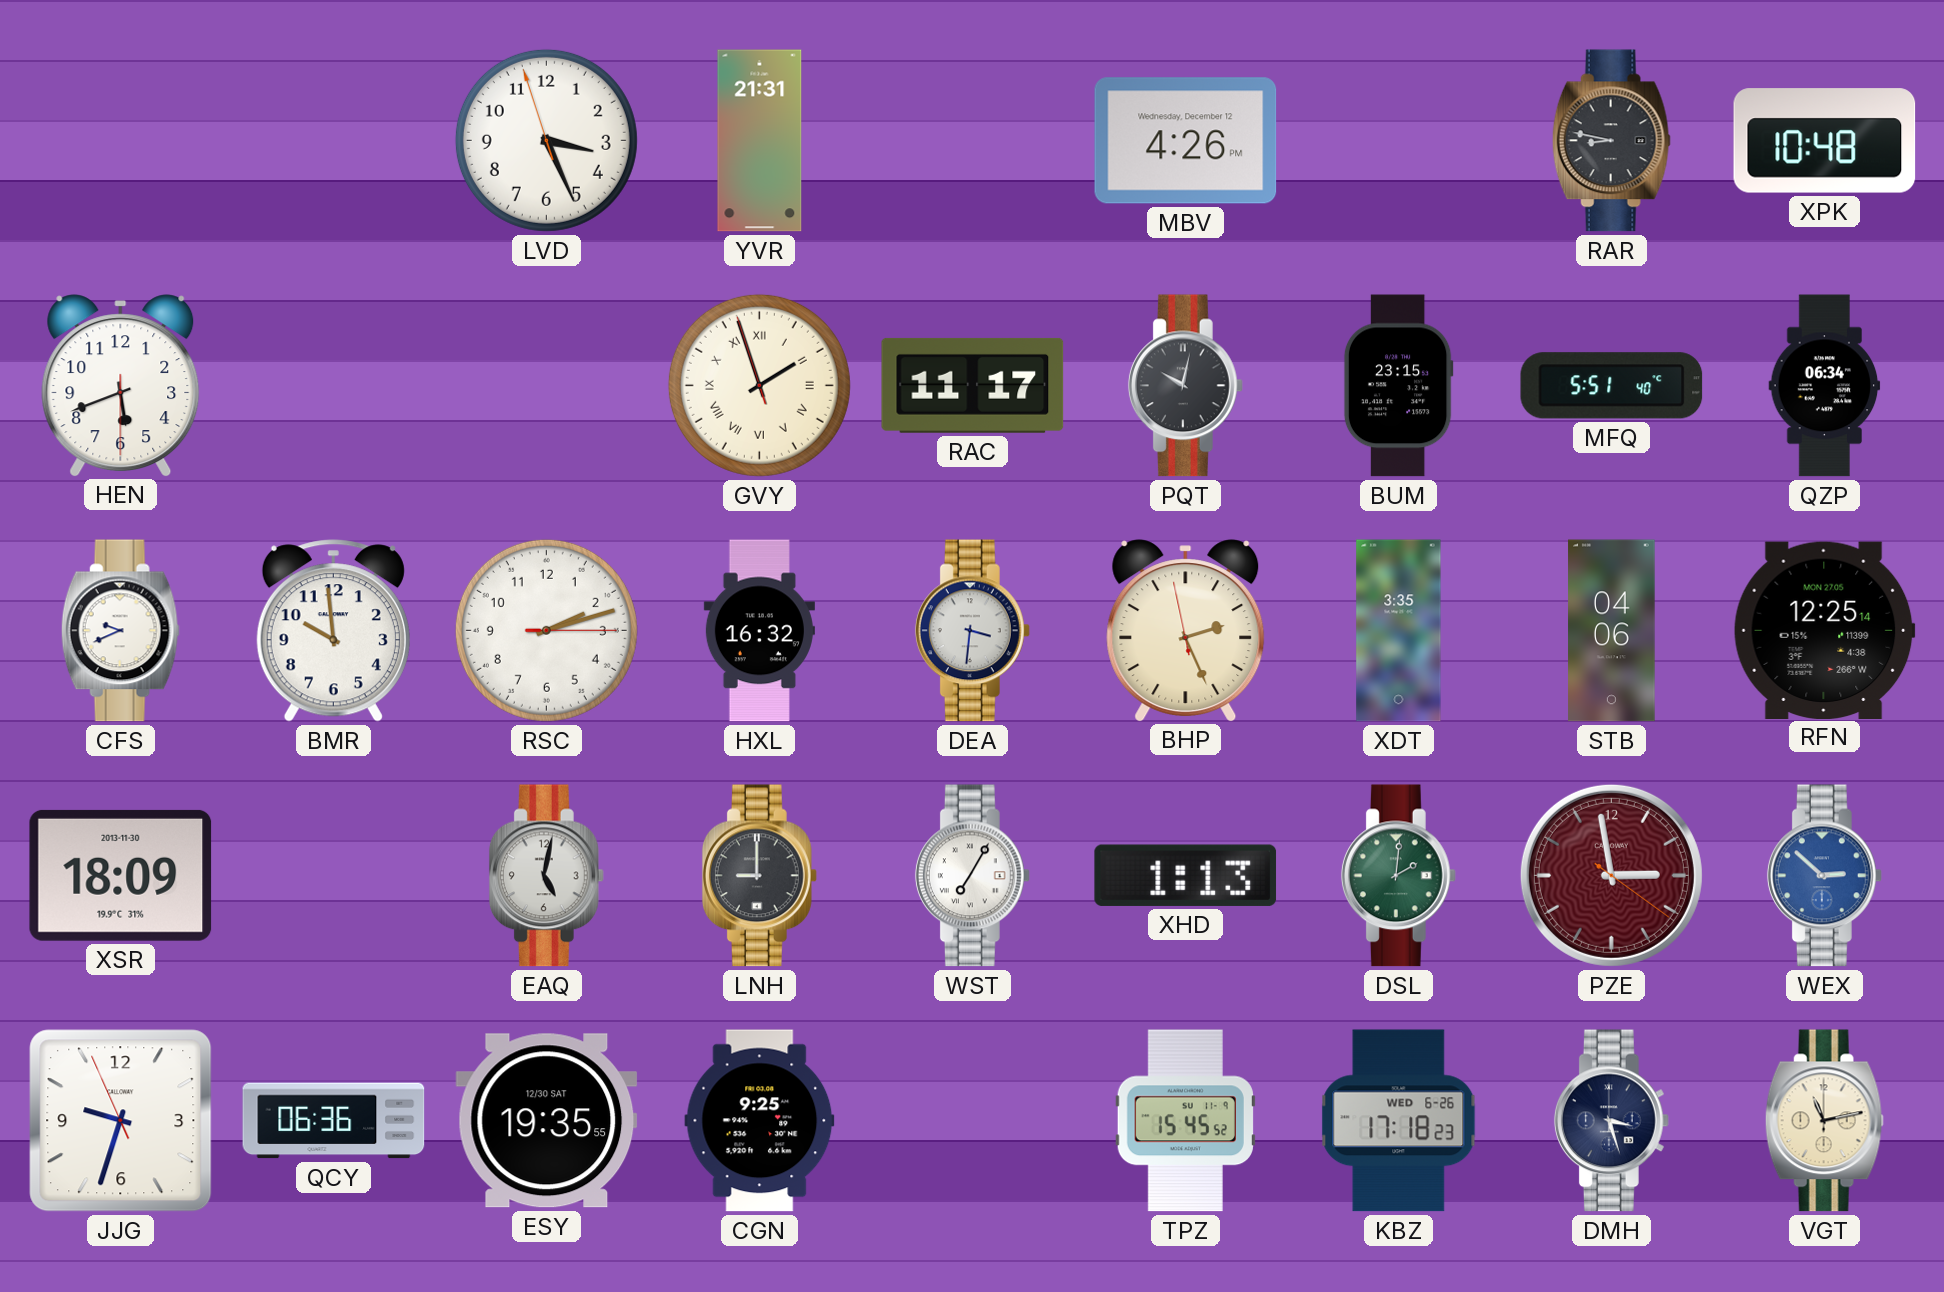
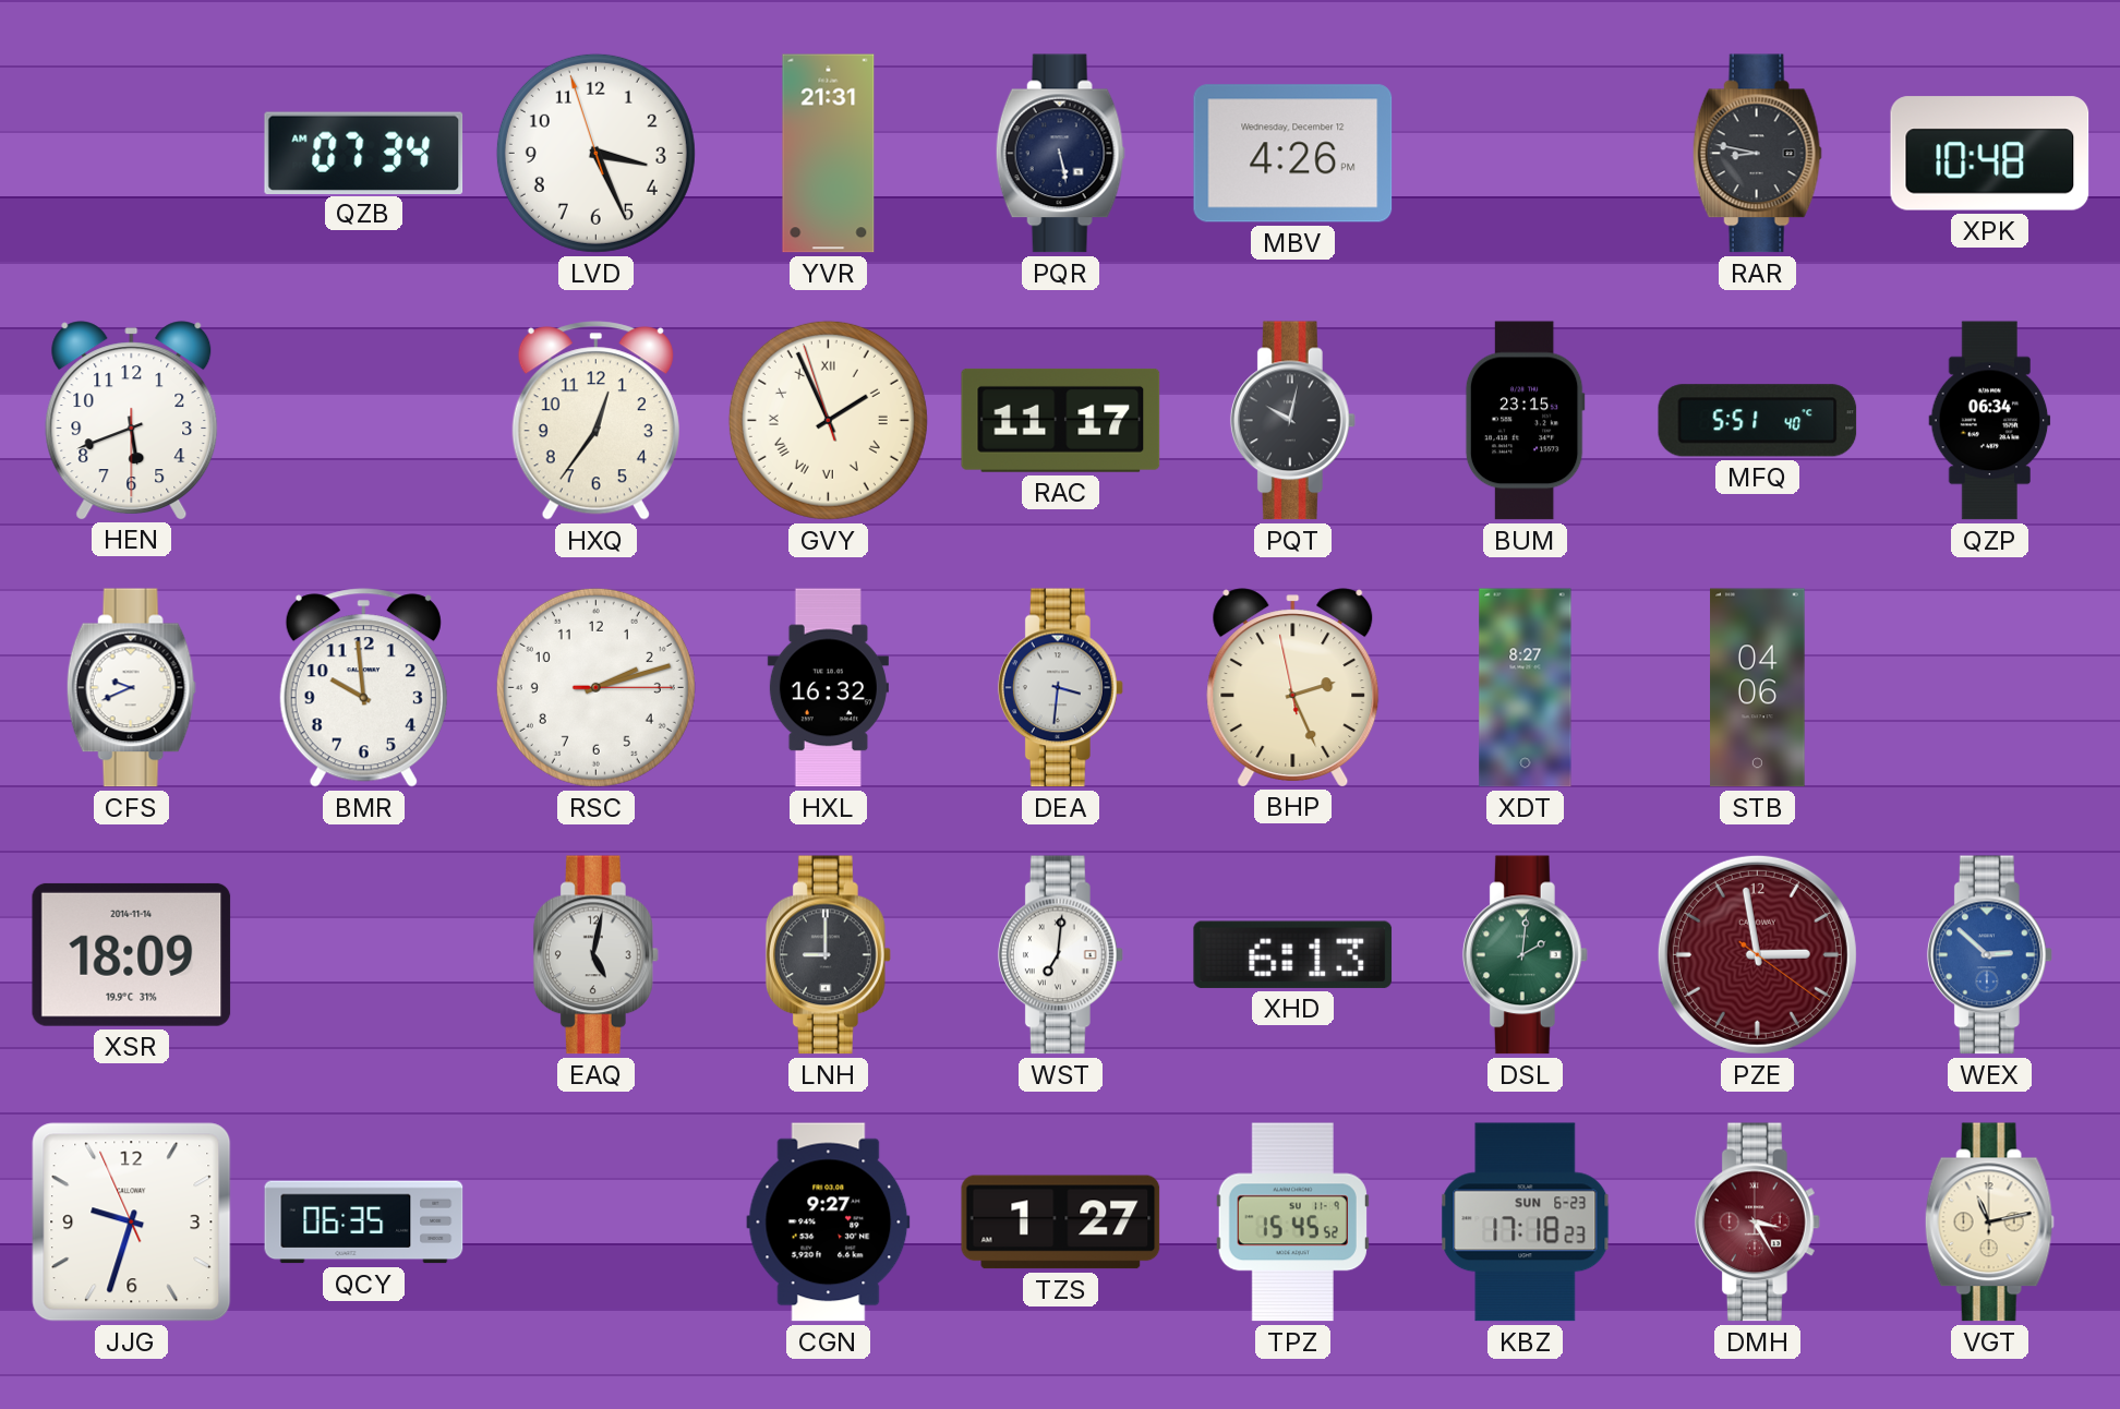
QZB: none -> 07:34 (364, 153)
PQR: none -> 5:28 (1060, 154)
HXQ: none -> 12:36 (595, 421)
GVY: 1:56 -> 1:55 (828, 420)
XDT: 3:35 -> 8:27 (1526, 688)
RFN: 12:25 -> none (1824, 630)
XSR date: 2013-11-30 -> 2014-11-14 (132, 954)
WST: 7:05 -> 7:01 (1060, 955)
XHD: 1:13 -> 6:13 (1293, 954)
QCY: 06:36 -> 06:35 (364, 1223)
ESY: 19:35 -> none (547, 1121)
CGN: 9:25 -> 9:27 (829, 1223)
TZS: none -> 1:27 (1061, 1223)
KBZ date: WED 6-26 -> SUN 6-23 (1526, 1223)
DMH: 3:27 -> 3:25 (1757, 1223)
DMH dial: navy -> burgundy (1757, 1223)
